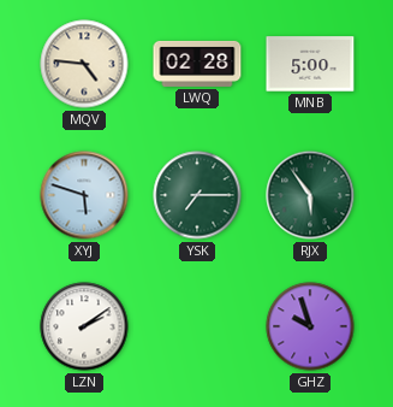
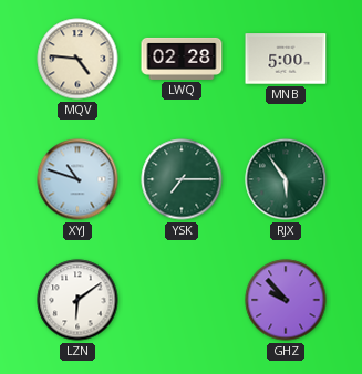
XYJ: 5:48 -> 10:48 (77, 179)
LZN: 2:09 -> 6:09 (77, 300)
GHZ: 9:57 -> 9:53 (286, 300)
